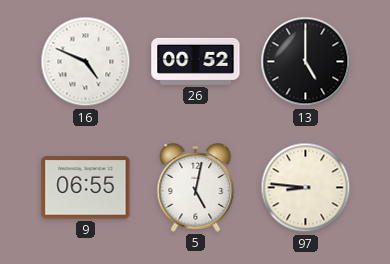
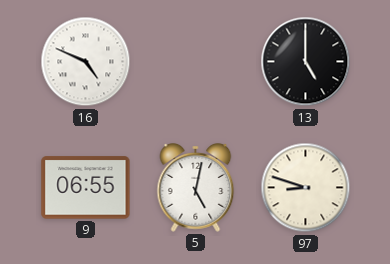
26: 00:52 -> none (196, 61)
97: 8:46 -> 8:48 (306, 188)
